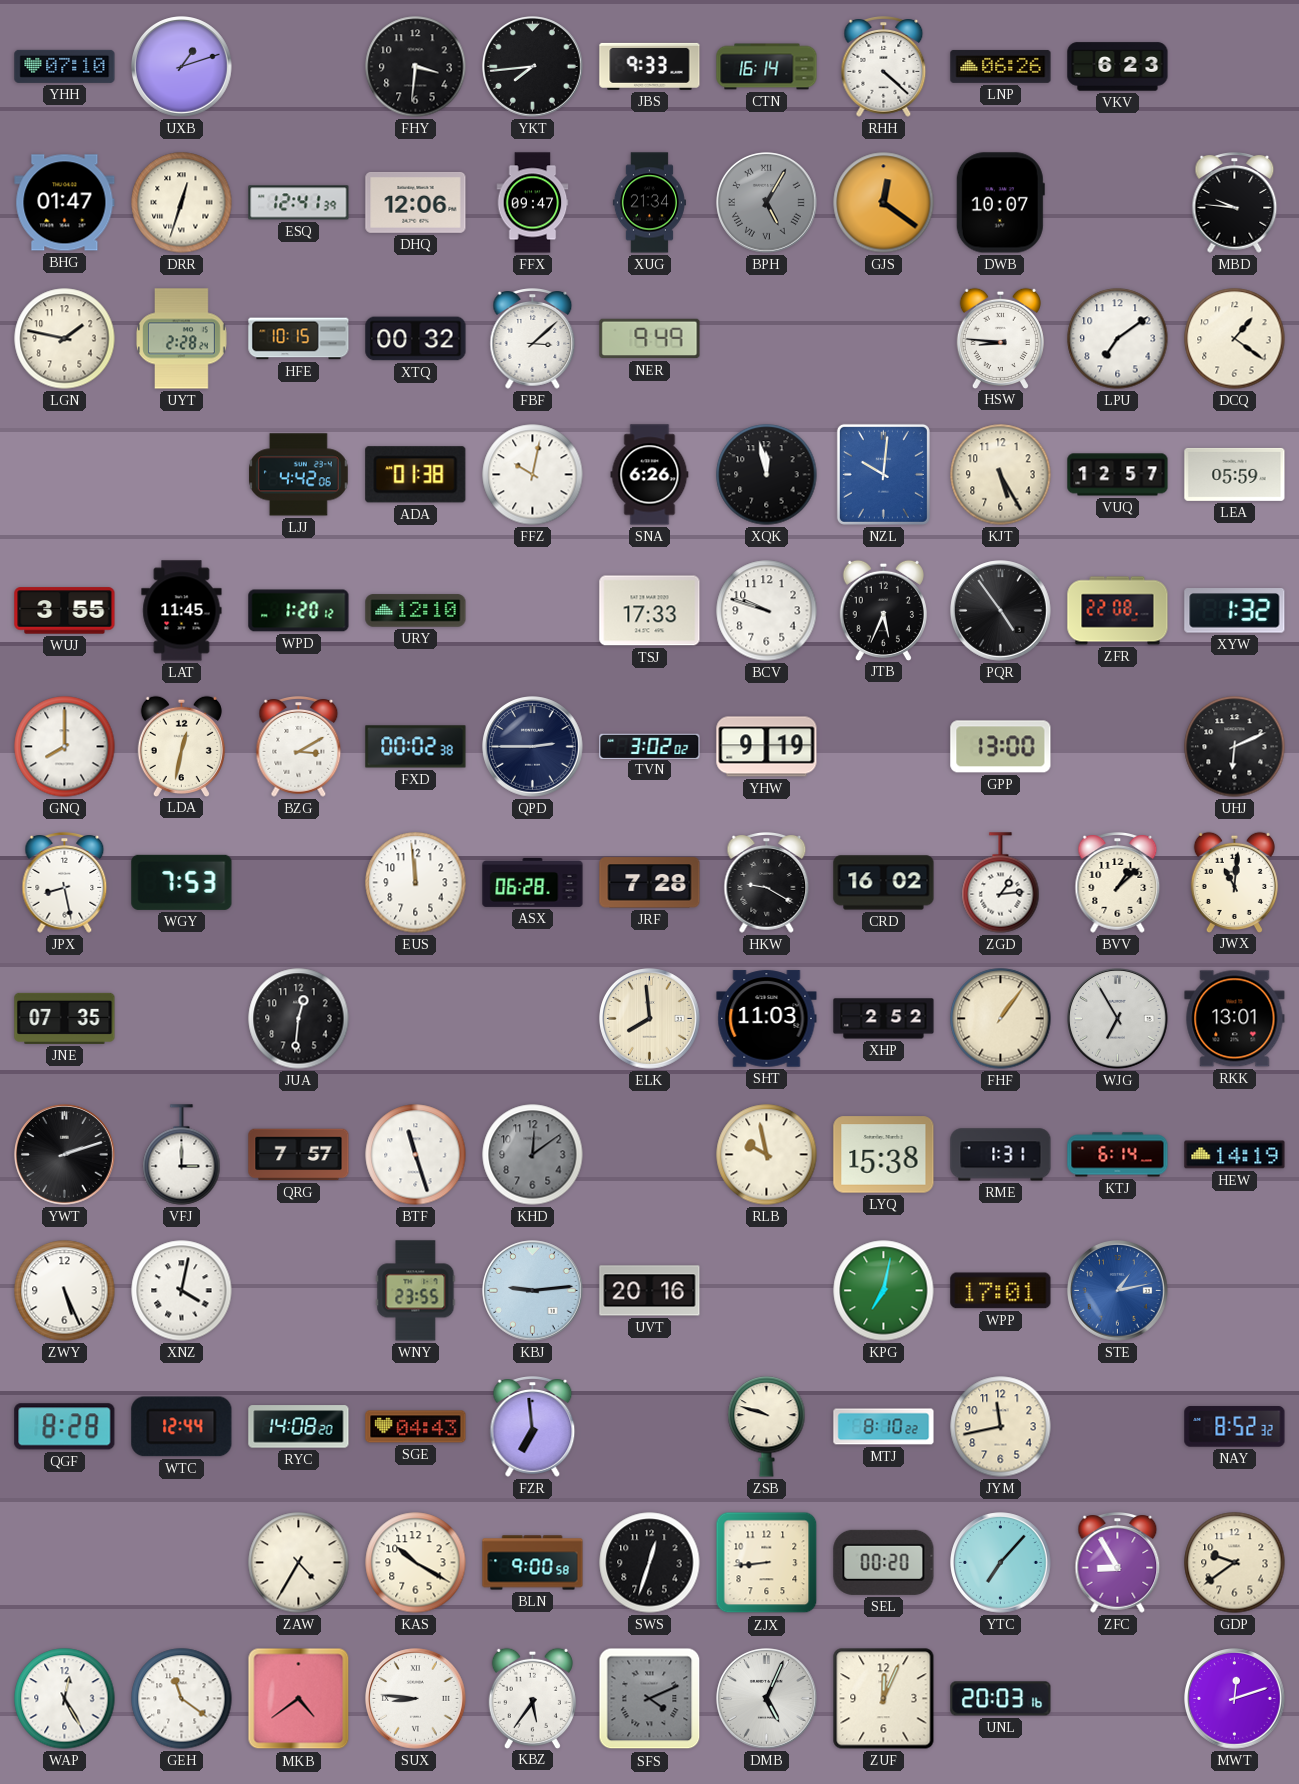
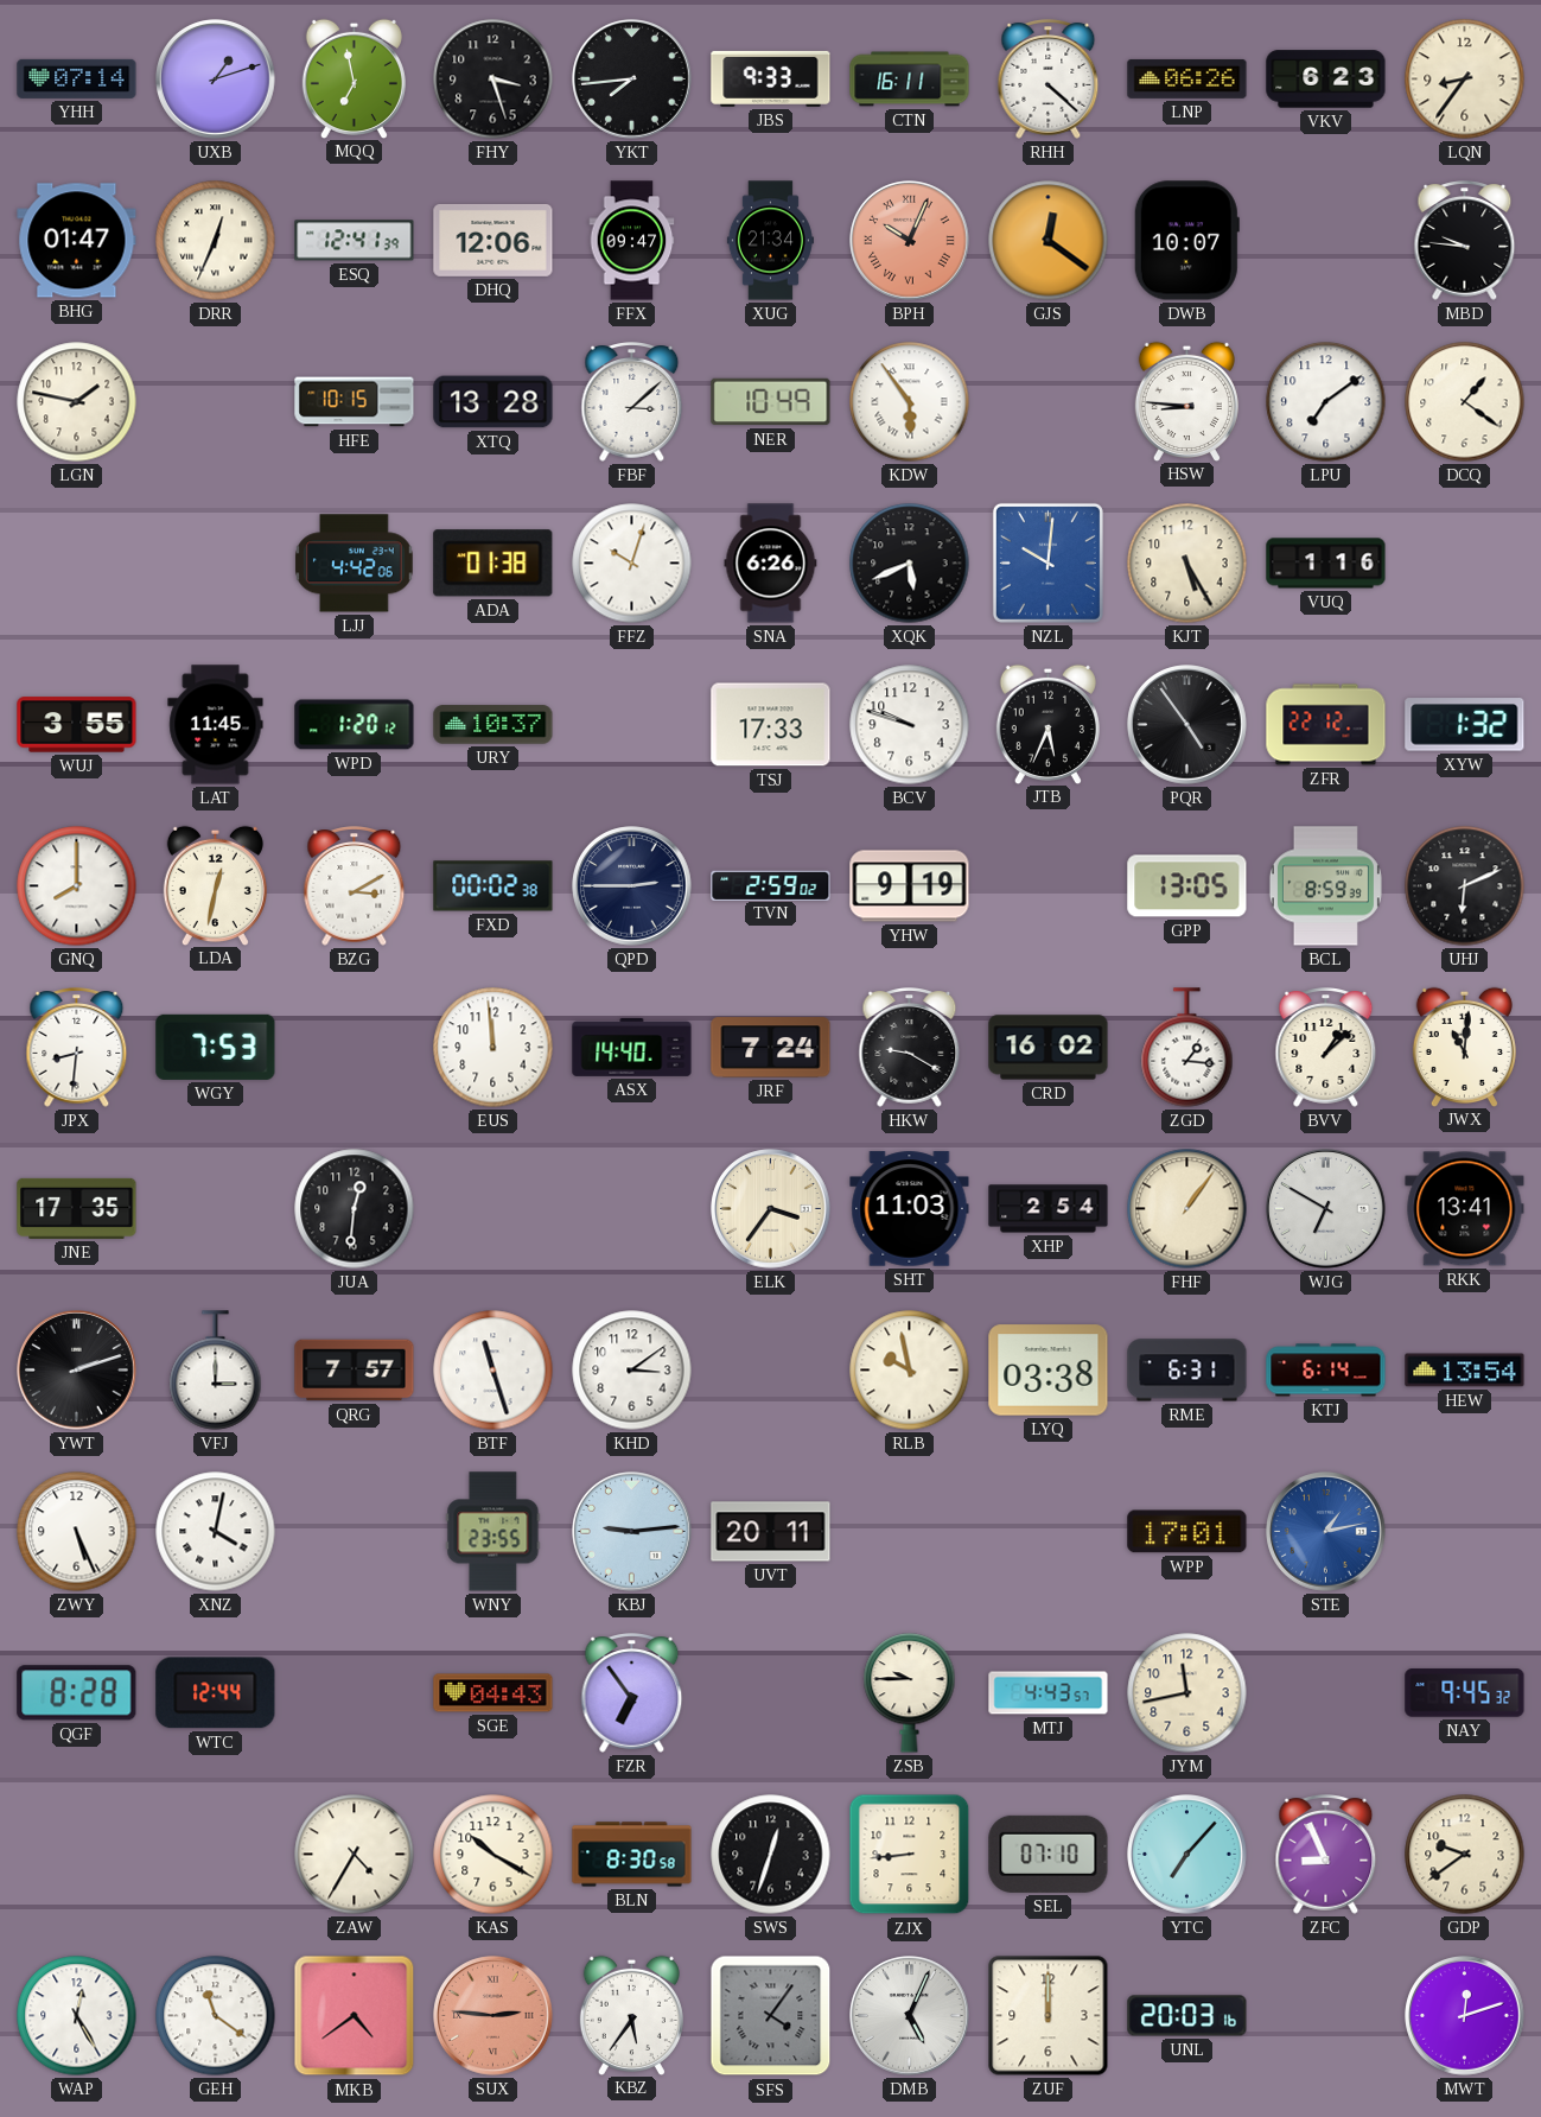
YHH: 07:10 -> 07:14 (77, 78)
MQQ: none -> 6:58 (354, 78)
FHY: 3:31 -> 3:27 (493, 80)
CTN: 16:14 -> 16:11 (910, 80)
LQN: none -> 8:36 (1465, 80)
DRR: 12:33 -> 12:34 (216, 241)
BPH: 5:05 -> 10:04 (910, 241)
BPH dial: grey -> salmon (910, 241)
UYT: 2:28 -> none (182, 339)
XTQ: 00:32 -> 13:28 (493, 402)
NER: 9:49 -> 10:49 (771, 402)
KDW: none -> 5:54 (910, 402)
FFZ: 10:02 -> 10:03 (632, 564)
XQK: 11:58 -> 5:41 (910, 564)
VUQ: 12:57 -> 1:16 (1326, 564)
LEA: 05:59 -> none (1235, 474)
URY: 12:10 -> 10:37 (493, 725)
ZFR: 22:08 -> 22:12 (1326, 725)
TVN: 3:02 -> 2:59 (771, 885)
GPP: 13:00 -> 13:05 (1187, 886)
BCL: none -> 8:59 (1325, 886)
JPX: 8:28 -> 8:31 (77, 1048)
ASX: 06:28 -> 14:40 (632, 1047)
JRF: 7:28 -> 7:24 (771, 1048)
ZGD: 1:14 -> 1:16 (1187, 1048)
JNE: 07:35 -> 17:35 (77, 1208)
ELK: 7:59 -> 3:36 (771, 1209)
XHP: 2:52 -> 2:54 (1049, 1209)
WJG: 6:55 -> 6:50 (1326, 1209)
RKK: 13:01 -> 13:41 (1465, 1209)
KHD: 12:09 -> 3:09 (632, 1371)
KHD dial: grey -> white (632, 1371)
LYQ: 15:38 -> 03:38 (1049, 1371)
RME: 1:31 -> 6:31 (1187, 1371)
HEW: 14:19 -> 13:54 (1465, 1371)
UVT: 20:16 -> 20:11 (771, 1532)
KPG: 7:02 -> none (884, 1291)
RYC: 14:08 -> none (299, 1427)
FZR: 6:59 -> 6:54 (632, 1693)
ZSB: 9:48 -> 9:45 (910, 1693)
MTJ: 8:10 -> 4:43 (1049, 1693)
NAY: 8:52 -> 9:45 (1465, 1693)
BLN: 9:00 -> 8:30 (632, 1855)
SEL: 00:20 -> 07:10 (1049, 1854)
ZFC: 8:55 -> 8:56 (1326, 1855)
SUX: 8:46 -> 2:46 (493, 2016)
SUX dial: white -> salmon (493, 2016)
SFS: 4:11 -> 4:06 (771, 2016)
ZUF: 12:04 -> 12:00 (1049, 2016)
